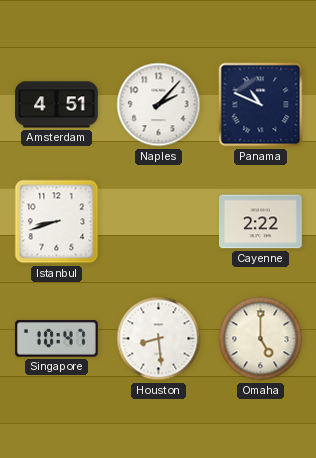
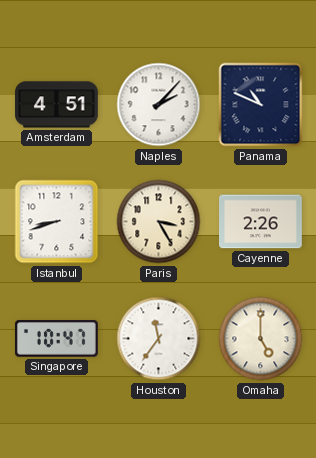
Paris: none -> 3:25 (159, 222)
Cayenne: 2:22 -> 2:26 (261, 222)
Houston: 8:29 -> 11:36 (159, 339)
